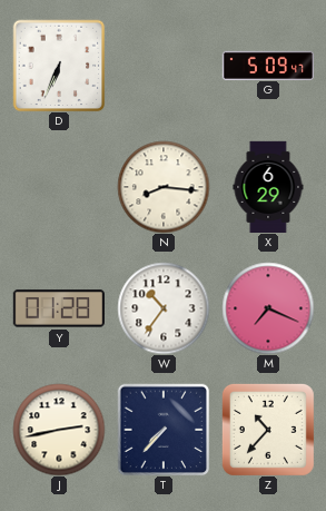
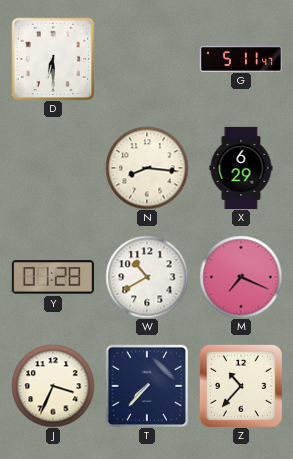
D: 6:34 -> 6:30 (53, 59)
G: 5:09 -> 5:11 (240, 58)
W: 10:36 -> 10:40 (147, 277)
J: 2:43 -> 3:34 (53, 386)
